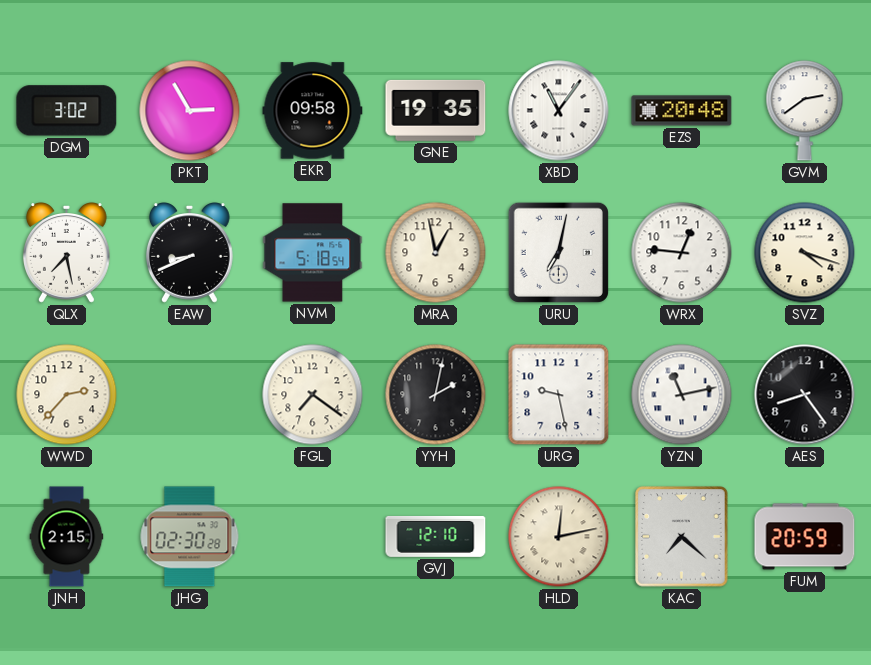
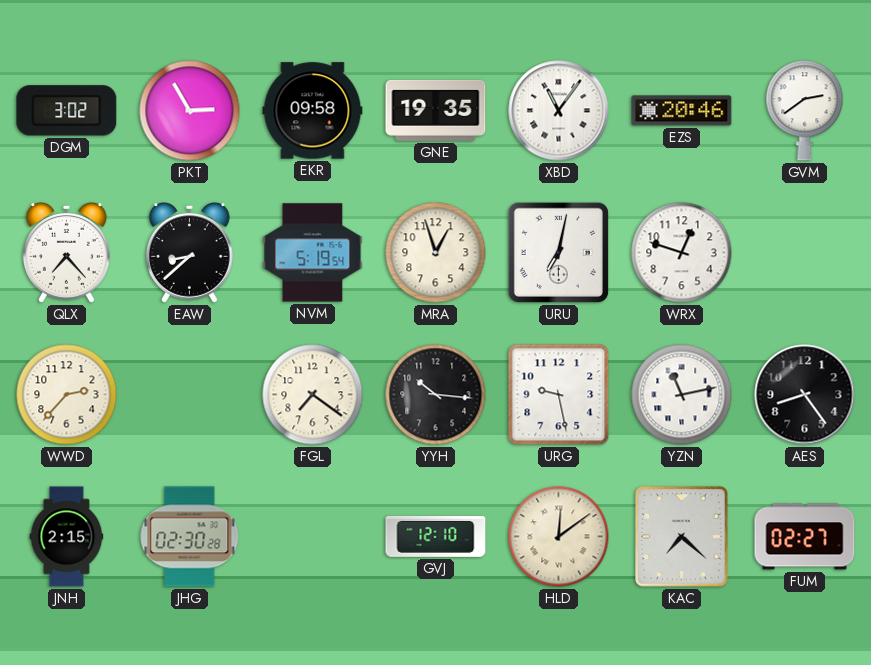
EZS: 20:48 -> 20:46 (682, 111)
QLX: 7:28 -> 7:23 (66, 253)
EAW: 8:41 -> 8:38 (189, 253)
NVM: 5:18 -> 5:19 (313, 253)
MRA: 12:58 -> 12:57 (436, 253)
WRX: 12:46 -> 12:48 (682, 253)
SVZ: 4:18 -> none (805, 253)
YYH: 2:02 -> 10:16 (436, 395)
HLD: 12:13 -> 12:09 (559, 537)
FUM: 20:59 -> 02:27 (805, 537)
